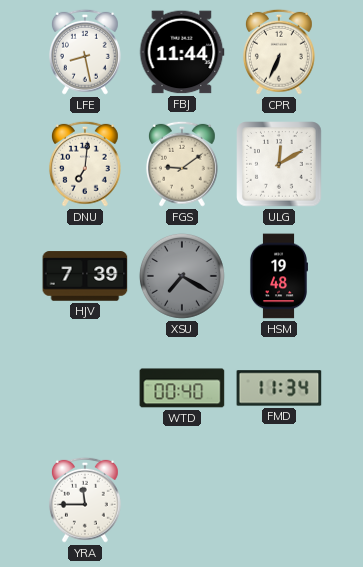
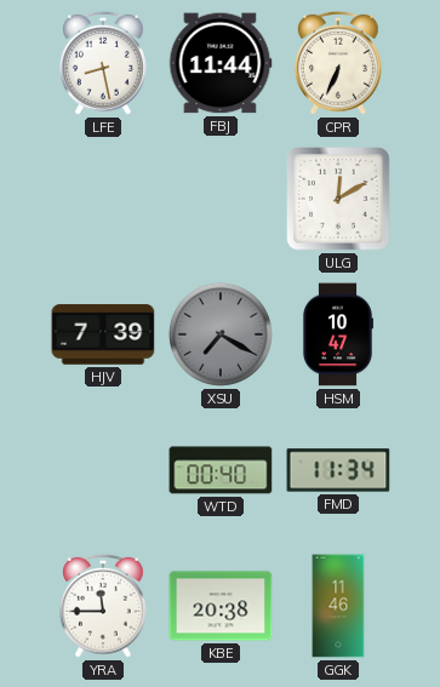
DNU: 7:01 -> none (85, 164)
FGS: 9:09 -> none (182, 164)
HSM: 19:48 -> 10:47 (337, 334)
KBE: none -> 20:38 (221, 606)
GGK: none -> 11:46 (338, 606)
